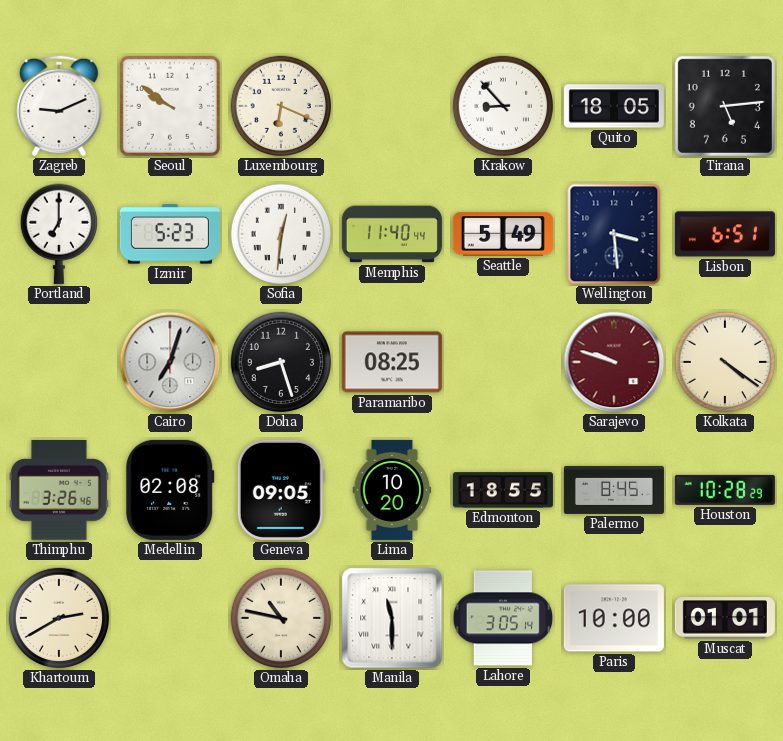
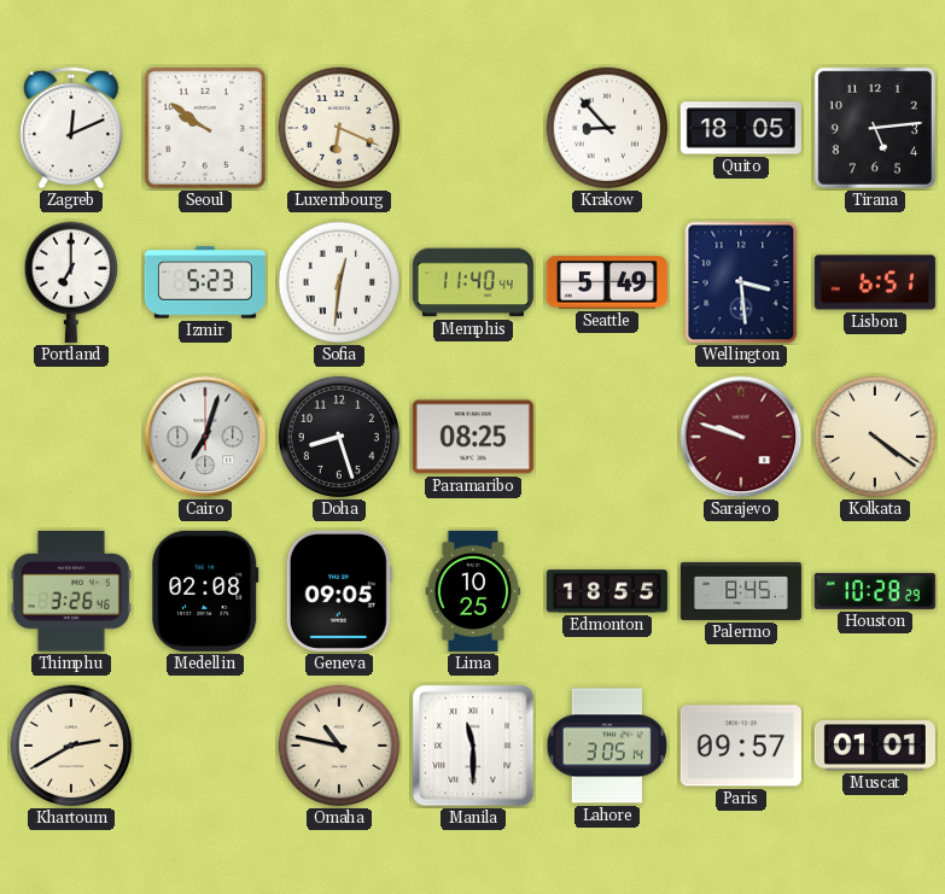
Zagreb: 9:11 -> 12:11 (71, 128)
Lima: 10:20 -> 10:25 (473, 591)
Paris: 10:00 -> 09:57 (741, 746)
